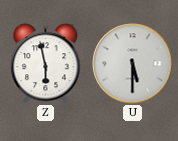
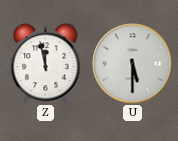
Z: 5:58 -> 11:58 (46, 64)
